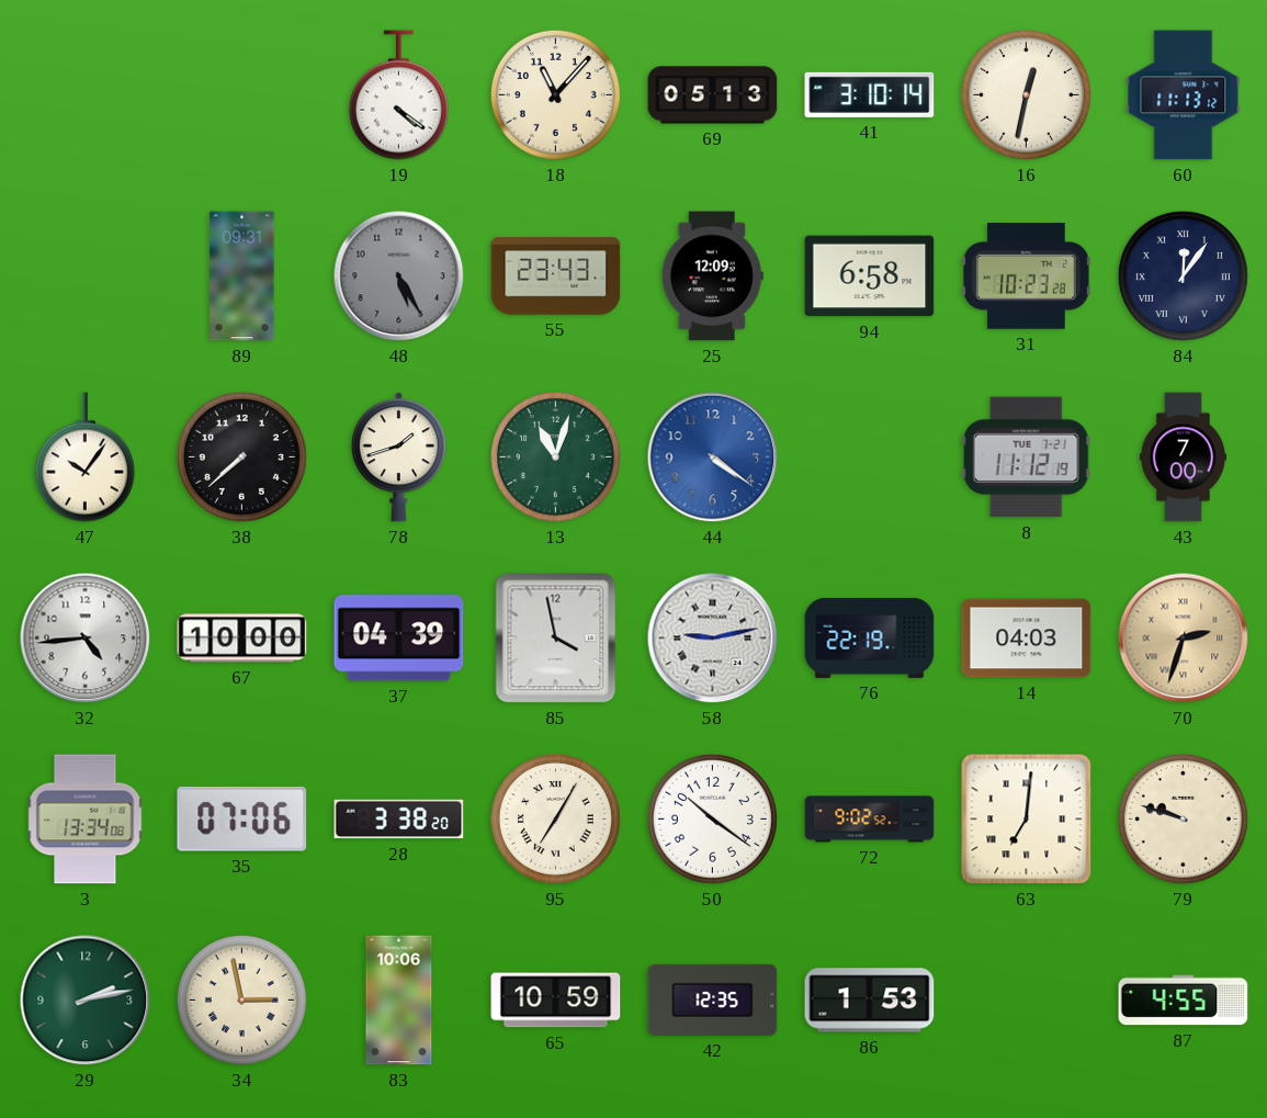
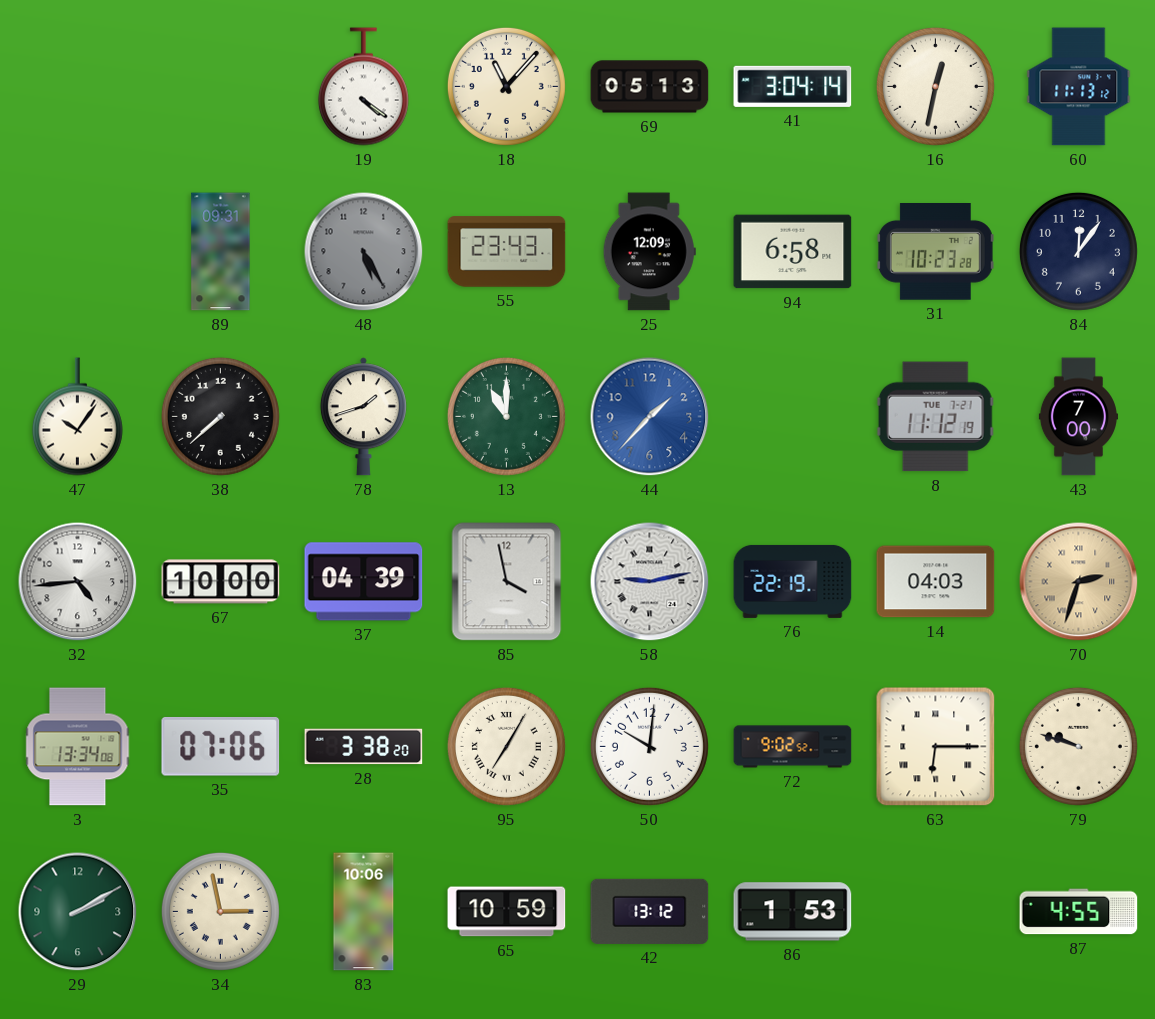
41: 3:10 -> 3:04 (793, 86)
84 numerals: Roman -> Arabic (1078, 251)
13: 11:03 -> 11:00 (506, 416)
44: 4:21 -> 1:37 (650, 417)
50: 10:21 -> 10:01 (649, 746)
63: 7:01 -> 6:15 (936, 747)
29: 2:13 -> 2:10 (78, 912)
42: 12:35 -> 13:12 (650, 911)
